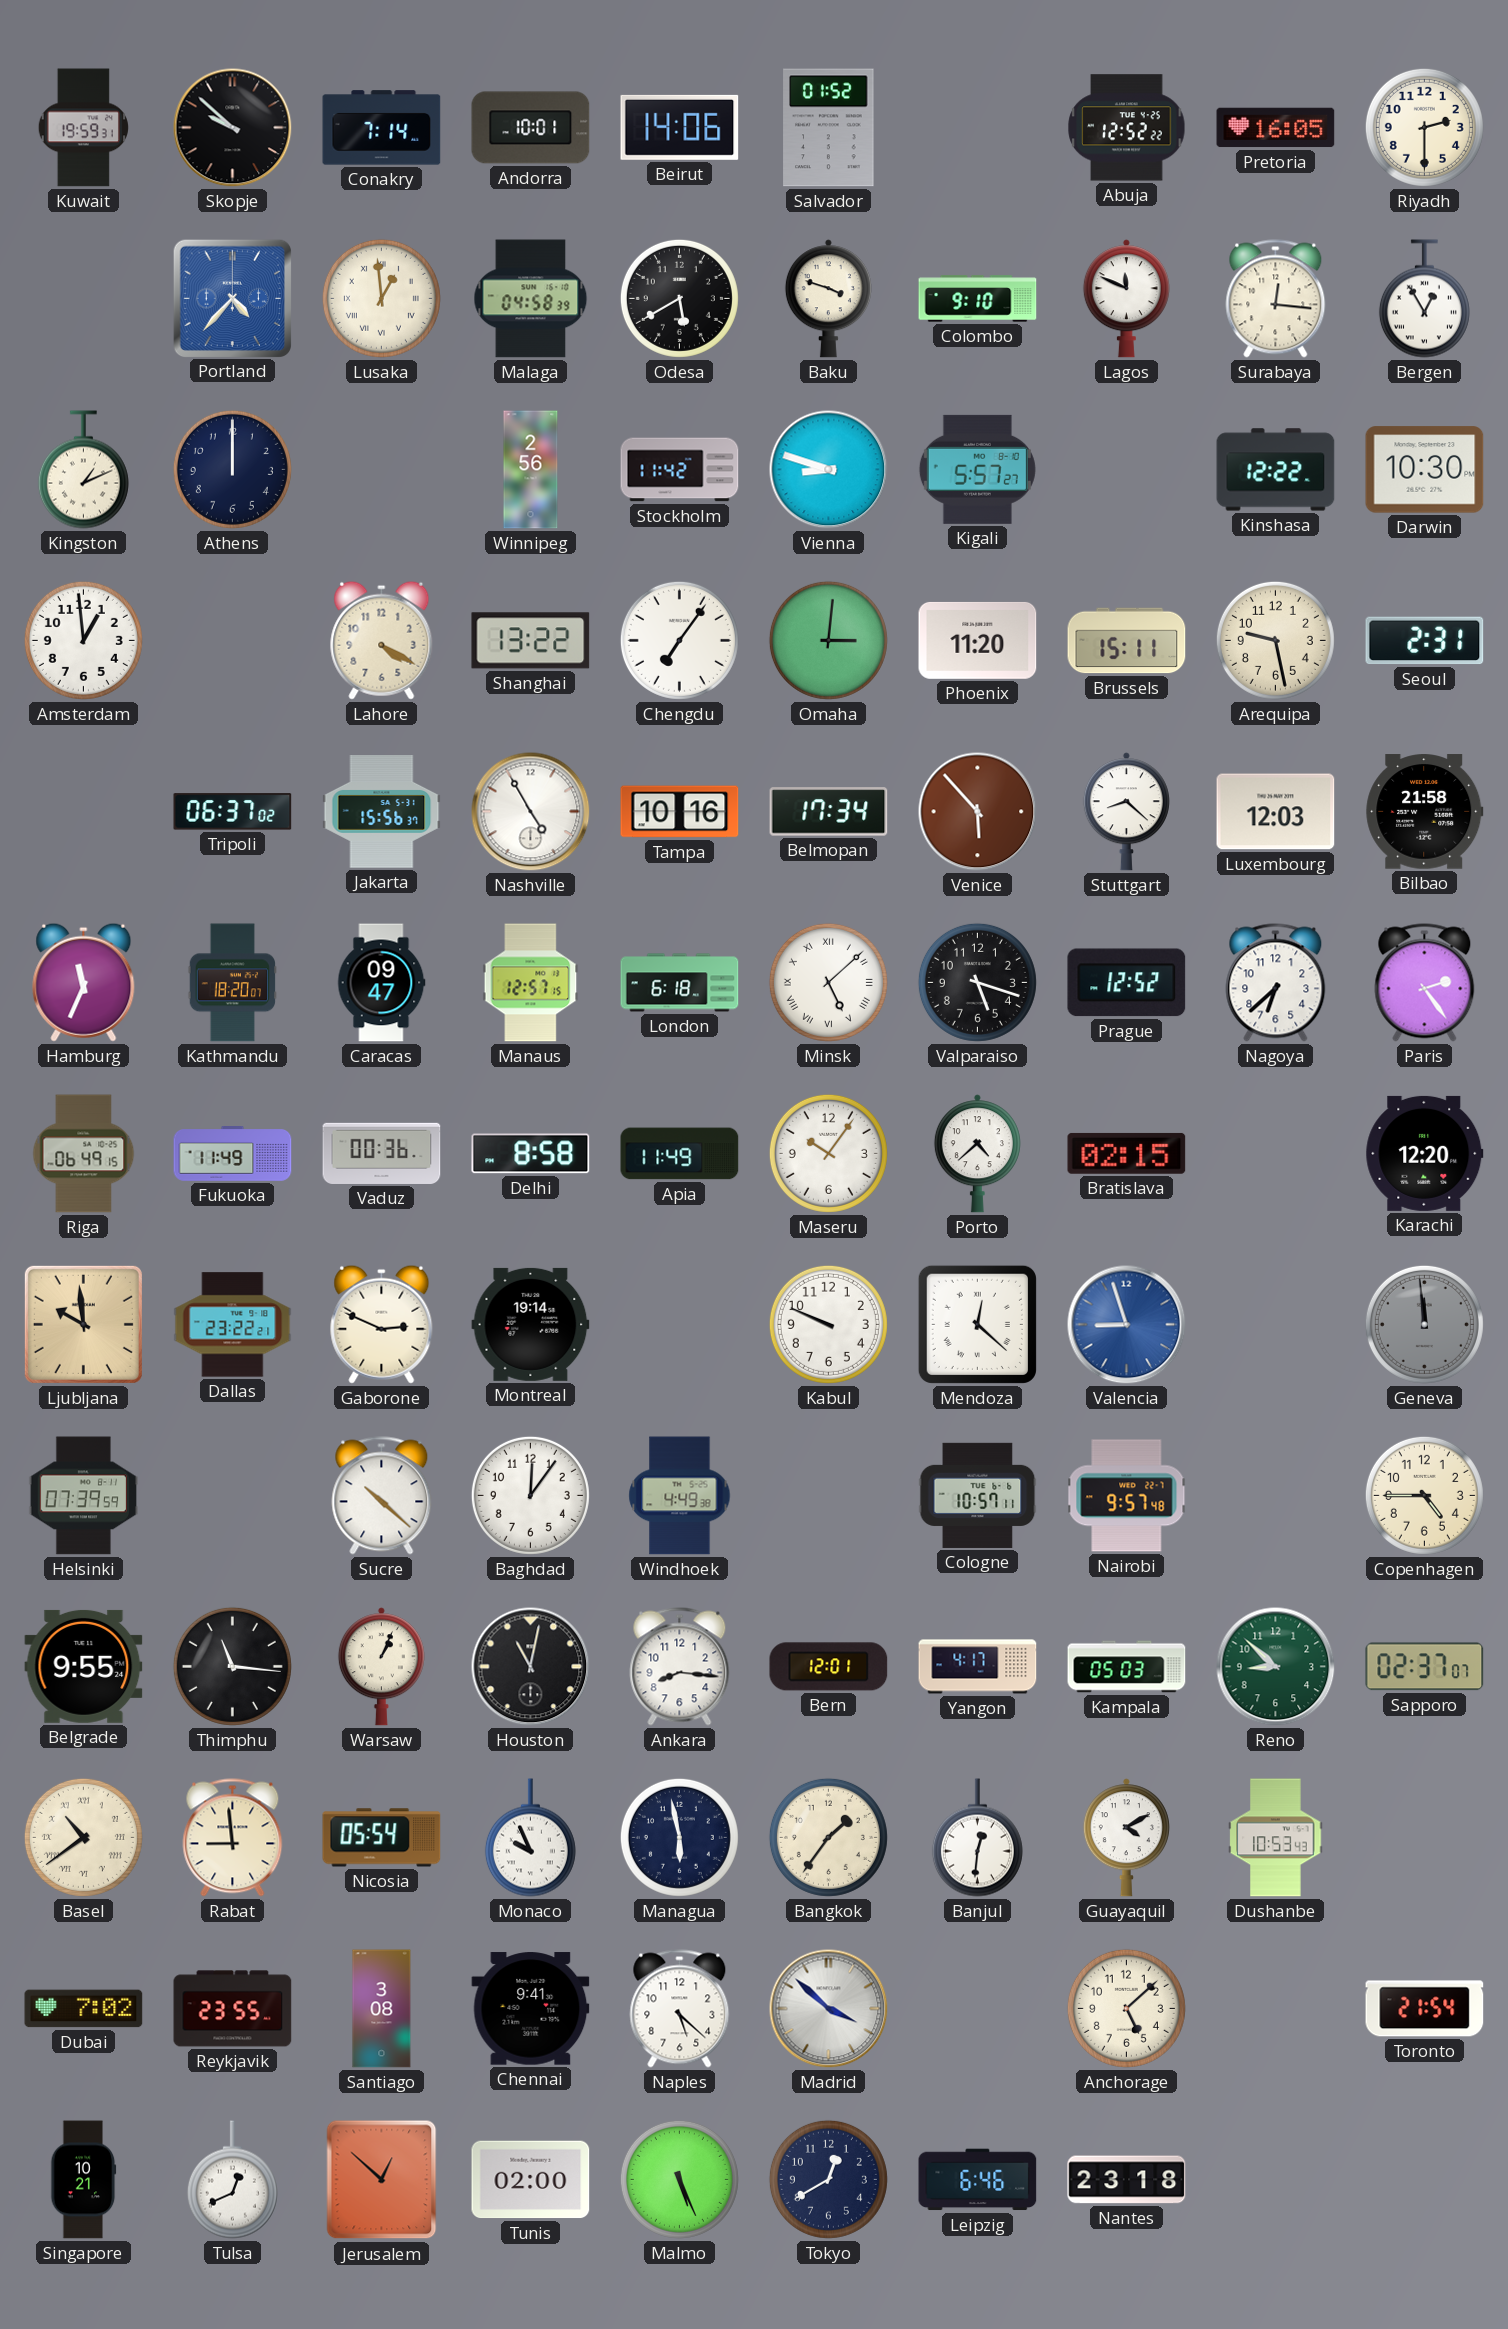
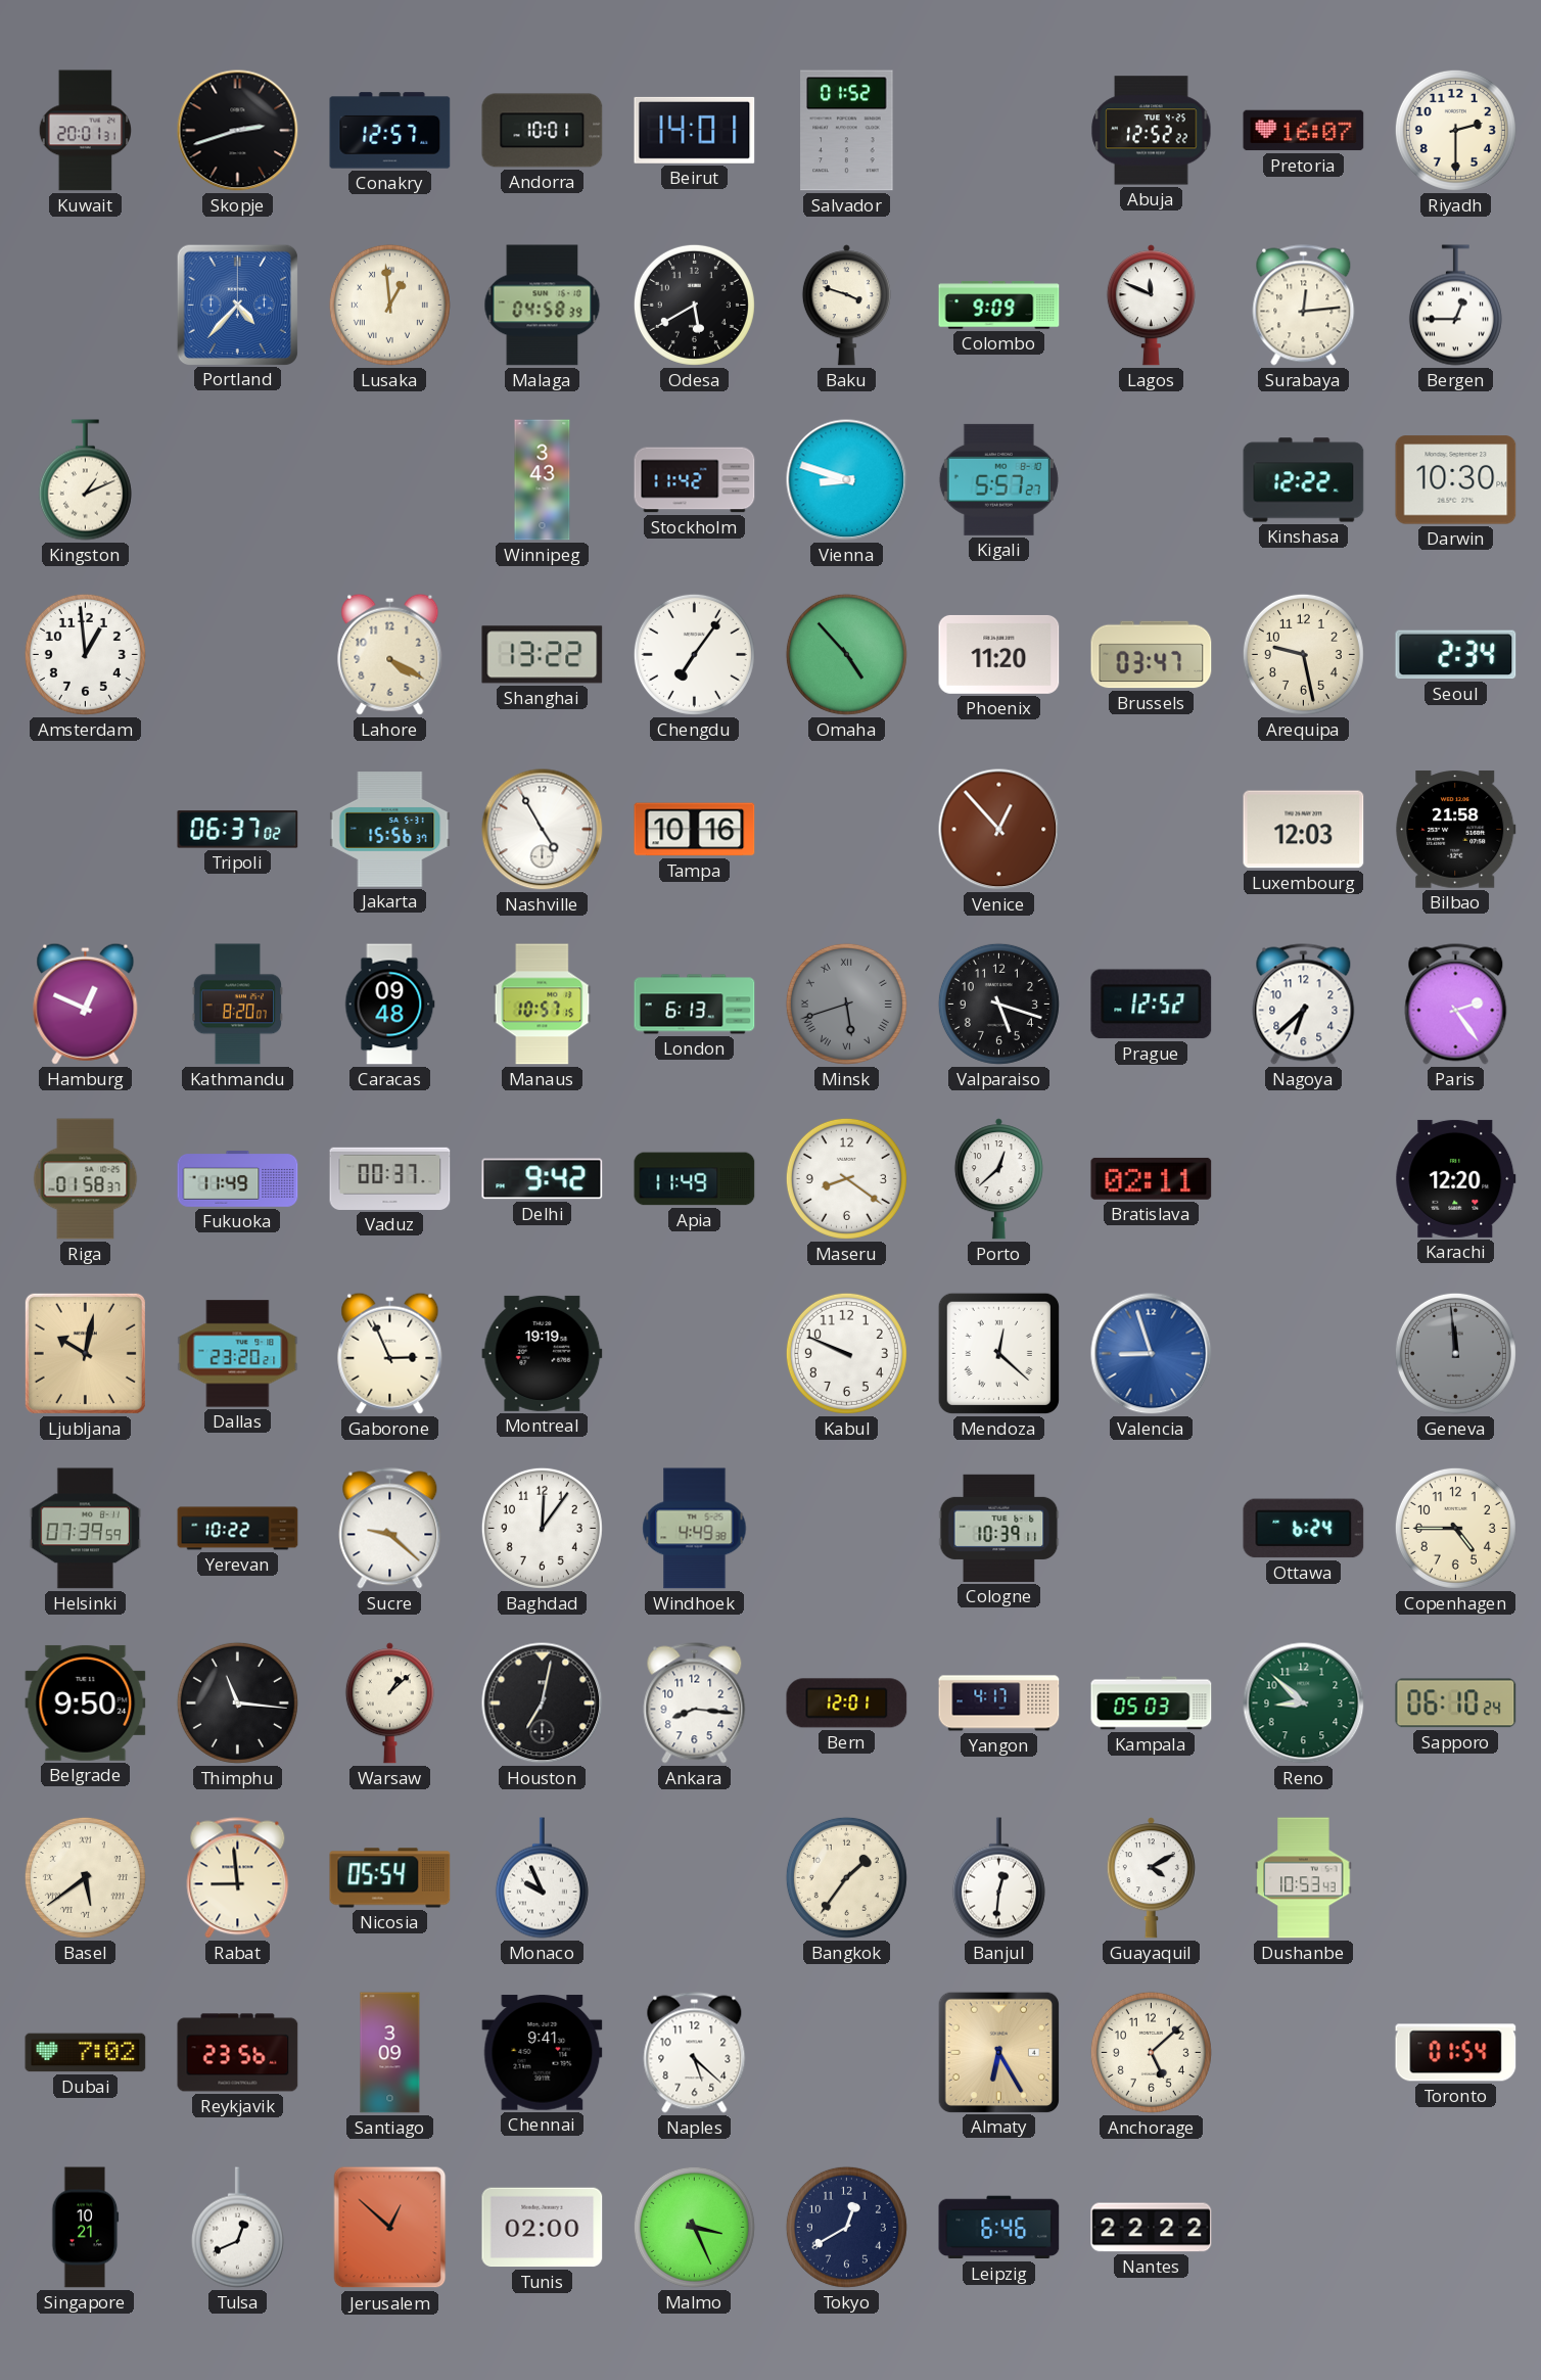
Kuwait: 19:59 -> 20:01 (85, 131)
Skopje: 9:52 -> 2:42 (238, 131)
Conakry: 7:14 -> 12:57 (390, 131)
Beirut: 14:06 -> 14:01 (695, 130)
Pretoria: 16:05 -> 16:07 (1304, 131)
Colombo: 9:10 -> 9:09 (999, 306)
Surabaya: 12:16 -> 12:14 (1304, 306)
Bergen: 12:55 -> 12:45 (1455, 306)
Athens: 12:00 -> none (232, 469)
Winnipeg: 2:56 -> 3:43 (543, 480)
Omaha: 3:01 -> 4:53 (846, 654)
Brussels: 15:11 -> 03:47 (1152, 655)
Seoul: 2:31 -> 2:34 (1456, 655)
Belmopan: 17:34 -> none (829, 812)
Venice: 5:53 -> 12:53 (999, 830)
Stuttgart: 8:22 -> none (1126, 812)
Hamburg: 11:34 -> 12:49 (86, 1004)
Kathmandu: 18:20 -> 8:20 (237, 1005)
Caracas: 09:47 -> 09:48 (389, 1005)
Manaus: 12:57 -> 10:57 (543, 1005)
London: 6:18 -> 6:13 (695, 1005)
Minsk: 5:08 -> 5:42 (846, 1004)
Minsk dial: white -> grey (846, 1004)
Riga: 06:49 -> 01:58 (86, 1179)
Vaduz: 00:36 -> 00:37 (390, 1178)
Delhi: 8:58 -> 9:42 (543, 1179)
Maseru: 10:06 -> 8:21 (846, 1178)
Porto: 4:38 -> 12:38 (998, 1179)
Bratislava: 02:15 -> 02:11 (1152, 1178)
Ljubljana: 9:59 -> 10:02 (85, 1353)
Dallas: 23:22 -> 23:20 (238, 1354)
Gaborone: 2:49 -> 2:56 (390, 1353)
Montreal: 19:14 -> 19:19 (543, 1353)
Yerevan: none -> 10:22 (238, 1529)
Sucre: 10:22 -> 9:22 (390, 1529)
Cologne: 10:57 -> 10:39 (999, 1528)
Nairobi: 9:57 -> none (1127, 1496)
Ottawa: none -> 6:24 (1304, 1529)
Belgrade: 9:55 -> 9:50 (86, 1702)
Warsaw: 1:04 -> 1:08 (389, 1704)
Houston: 11:02 -> 7:02 (543, 1704)
Sapporo: 02:37 -> 06:10 (1456, 1704)
Basel: 10:39 -> 5:39 (85, 1877)
Managua: 5:58 -> none (679, 1837)
Reykjavik: 23:55 -> 23:56 (238, 2053)
Santiago: 3:08 -> 3:09 (390, 2053)
Madrid: 3:52 -> none (829, 2009)
Almaty: none -> 6:25 (998, 2052)
Toronto: 21:54 -> 01:54 (1456, 2053)
Malmo: 5:26 -> 3:26 (694, 2227)
Nantes: 23:18 -> 22:22 (1152, 2228)
